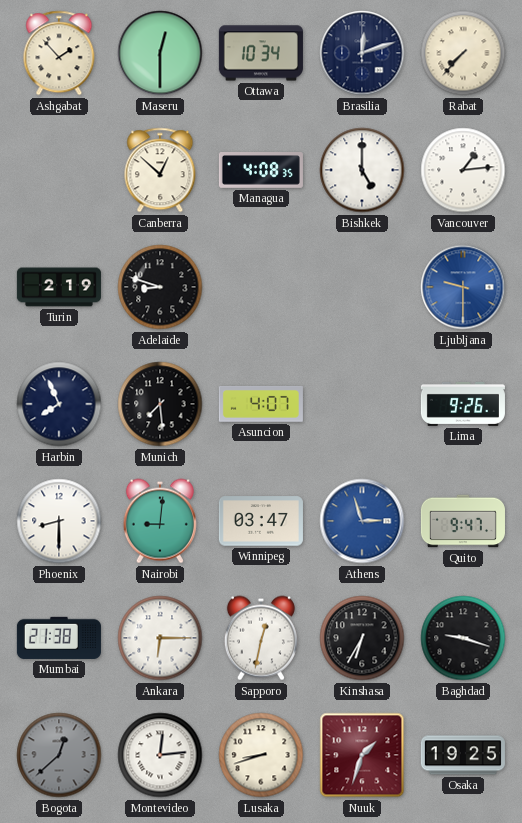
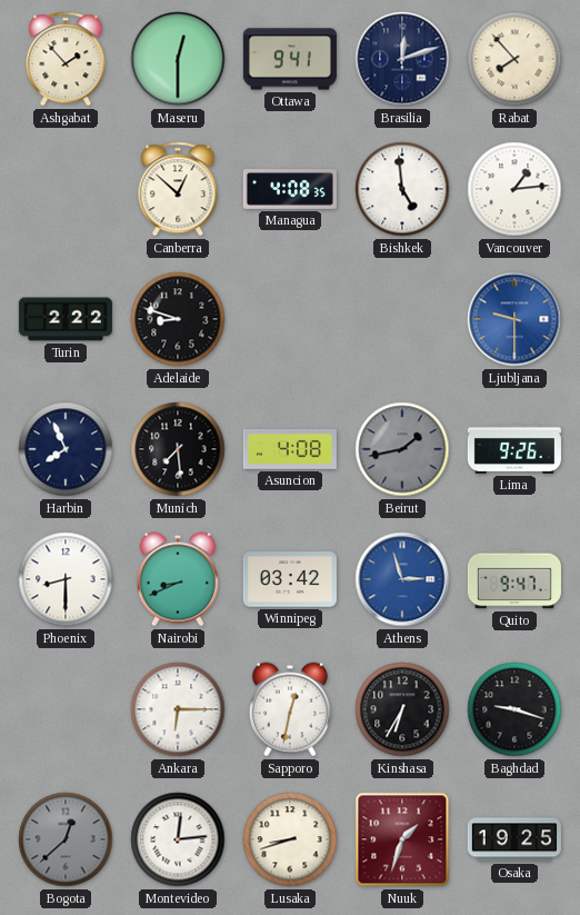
Ottawa: 10:34 -> 9:41 (290, 59)
Rabat: 7:37 -> 7:53 (514, 59)
Bishkek: 5:00 -> 4:59 (402, 189)
Turin: 2:19 -> 2:22 (66, 319)
Asuncion: 4:07 -> 4:08 (290, 450)
Beirut: none -> 1:43 (402, 449)
Nairobi: 9:01 -> 8:41 (178, 579)
Winnipeg: 03:47 -> 03:42 (290, 579)
Mumbai: 21:38 -> none (59, 638)
